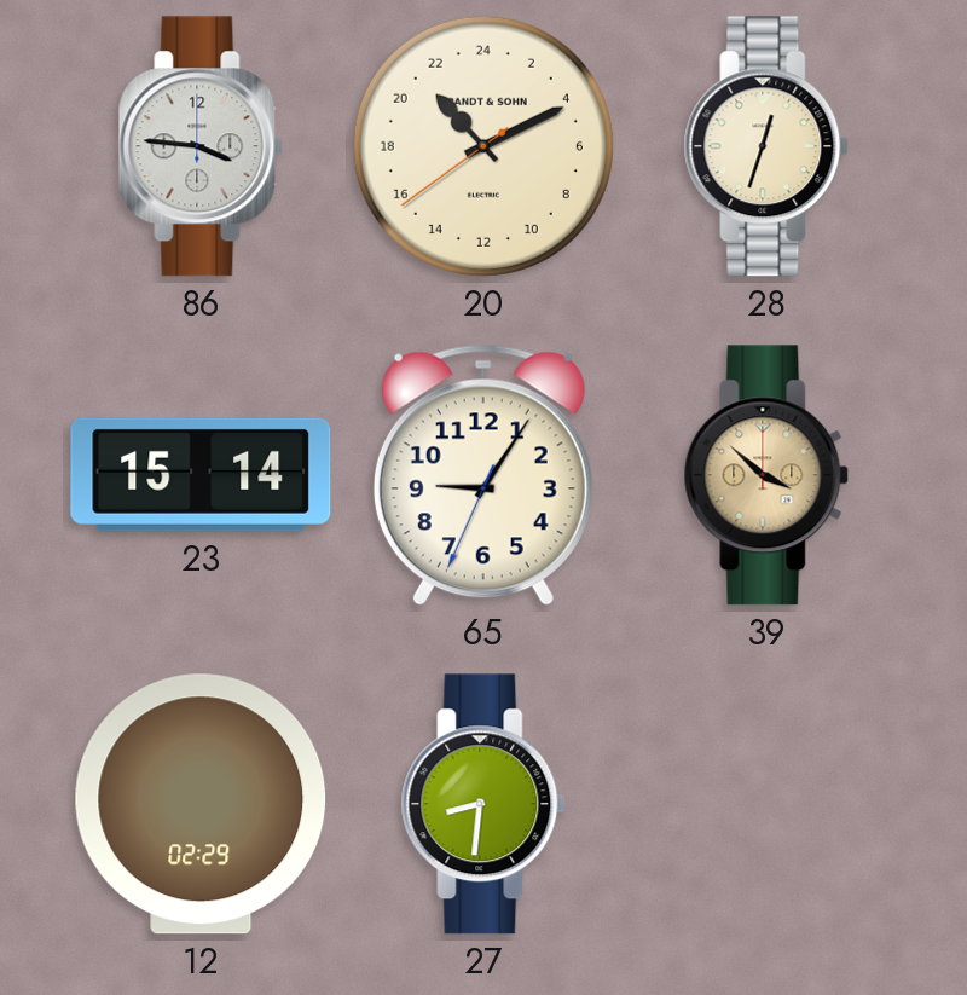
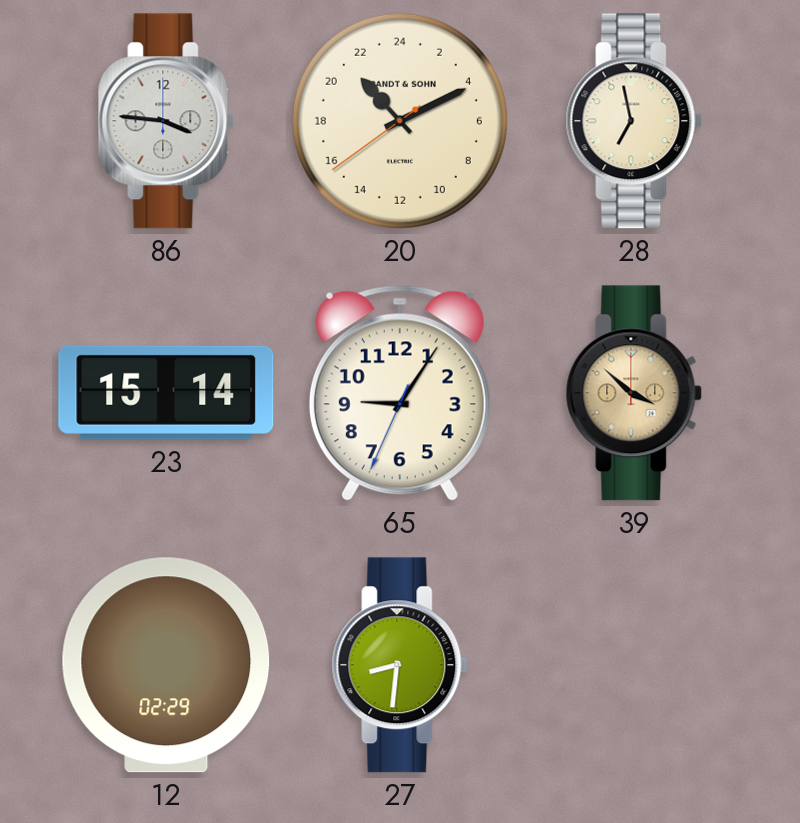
28: 12:33 -> 6:58 (634, 121)
